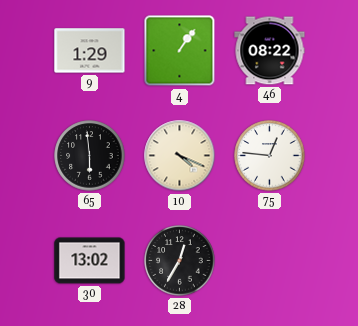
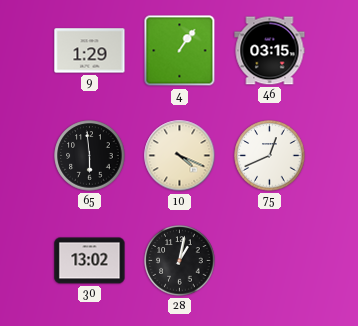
46: 08:22 -> 03:15 (270, 51)
75: 12:46 -> 12:41 (270, 156)
28: 12:35 -> 1:02 (180, 261)
